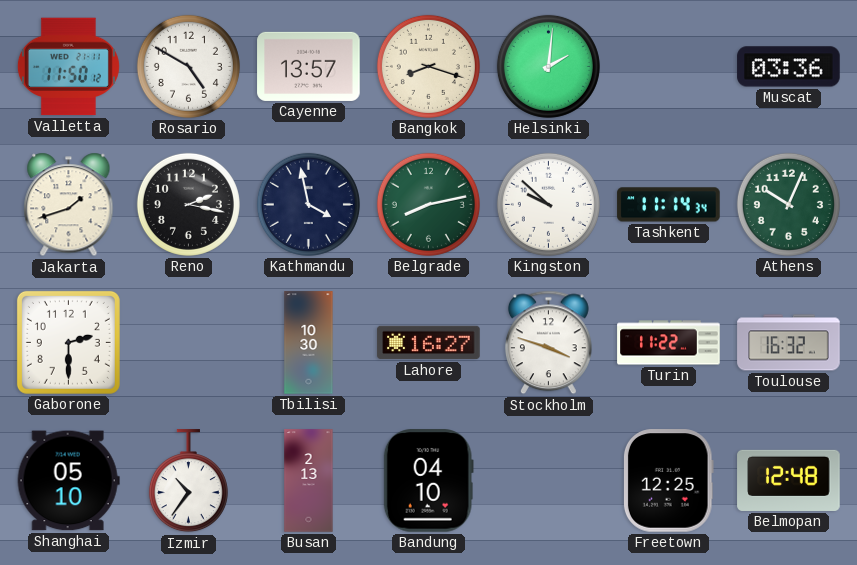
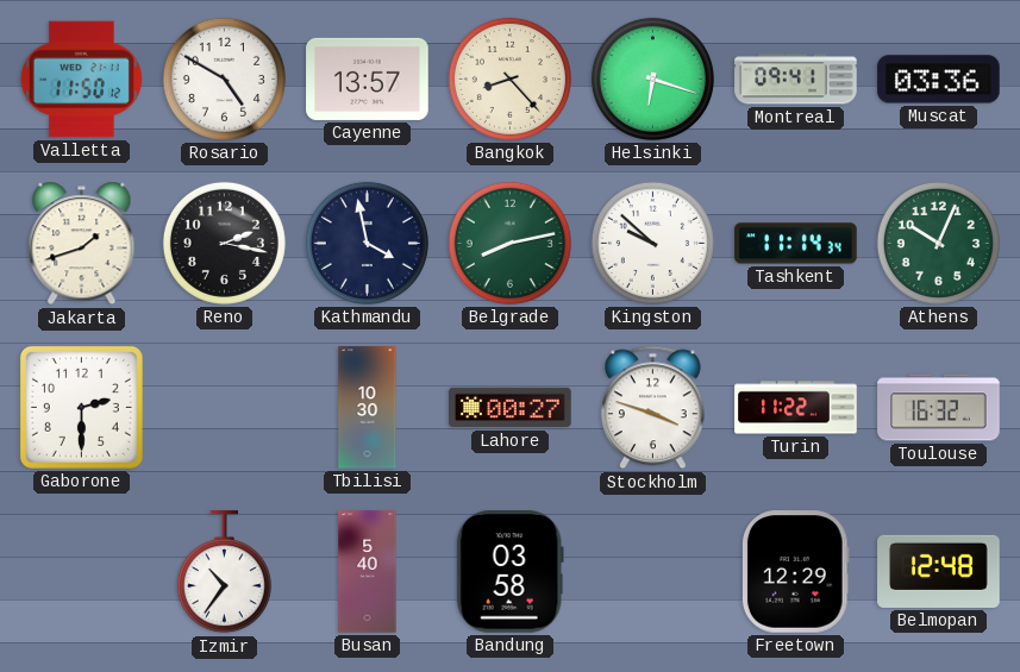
Bangkok: 8:18 -> 8:23 (509, 78)
Helsinki: 2:01 -> 6:18 (652, 78)
Montreal: none -> 09:41 (796, 80)
Lahore: 16:27 -> 00:27 (511, 408)
Shanghai: 05:10 -> none (68, 481)
Busan: 2:13 -> 5:40 (368, 572)
Bandung: 04:10 -> 03:58 (509, 572)
Freetown: 12:25 -> 12:29 (795, 572)
